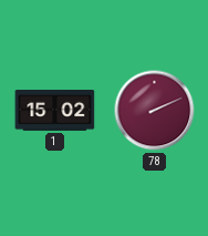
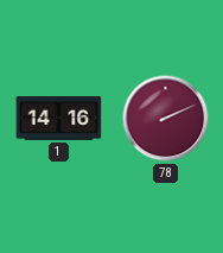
1: 15:02 -> 14:16 (59, 119)
